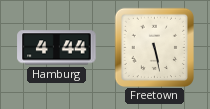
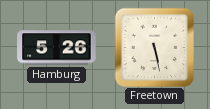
Hamburg: 4:44 -> 5:26 (57, 48)
